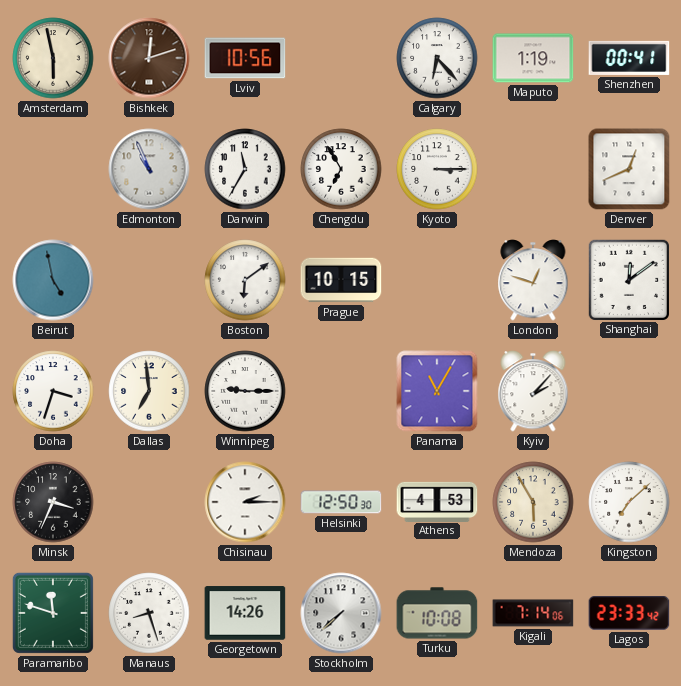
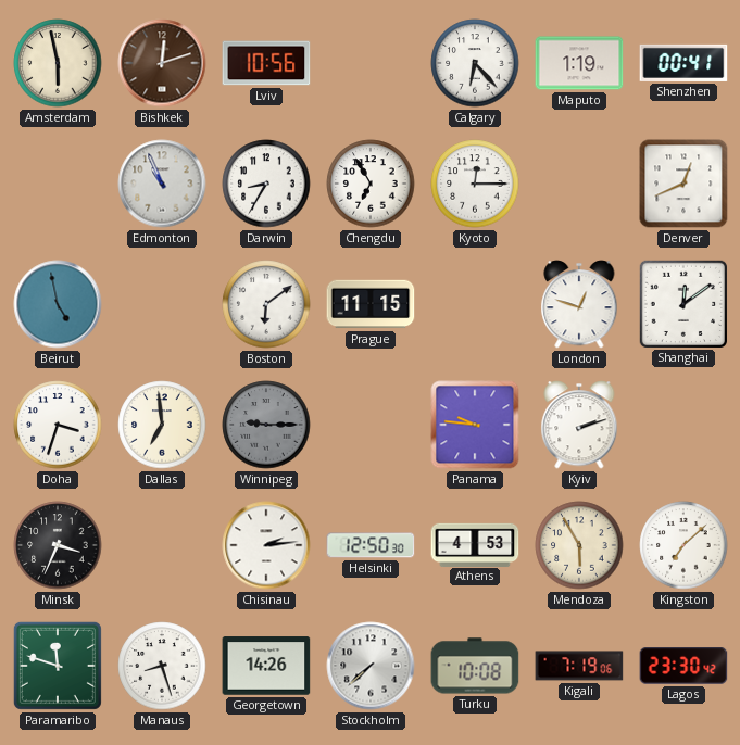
Darwin: 11:35 -> 8:35 (266, 184)
Kyoto: 3:15 -> 12:15 (475, 184)
Prague: 10:15 -> 11:15 (371, 304)
Winnipeg dial: white -> grey (266, 425)
Panama: 11:05 -> 9:46 (475, 425)
Kyiv: 2:07 -> 2:12 (579, 425)
Chisinau: 2:15 -> 2:14 (266, 545)
Kigali: 7:14 -> 7:19 (579, 666)
Lagos: 23:33 -> 23:30 (683, 667)
